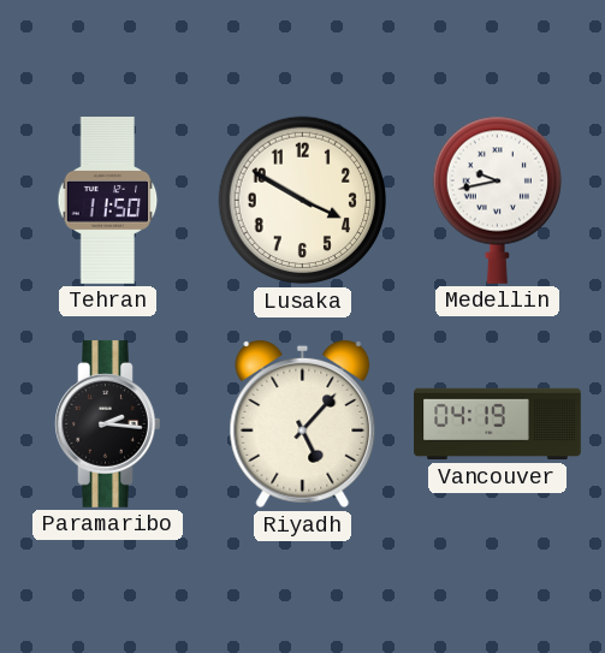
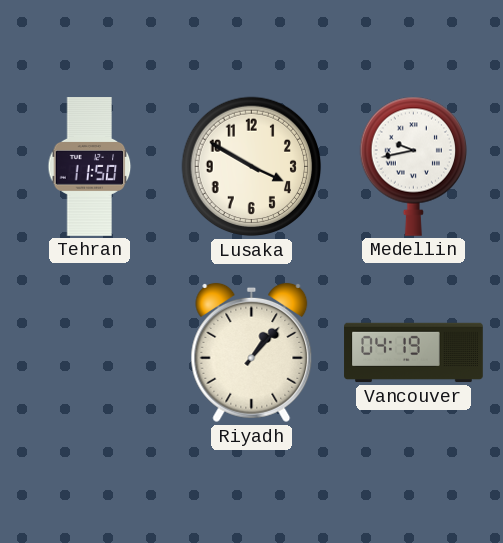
Paramaribo: 2:16 -> none (108, 425)
Riyadh: 5:07 -> 1:07 (252, 353)
